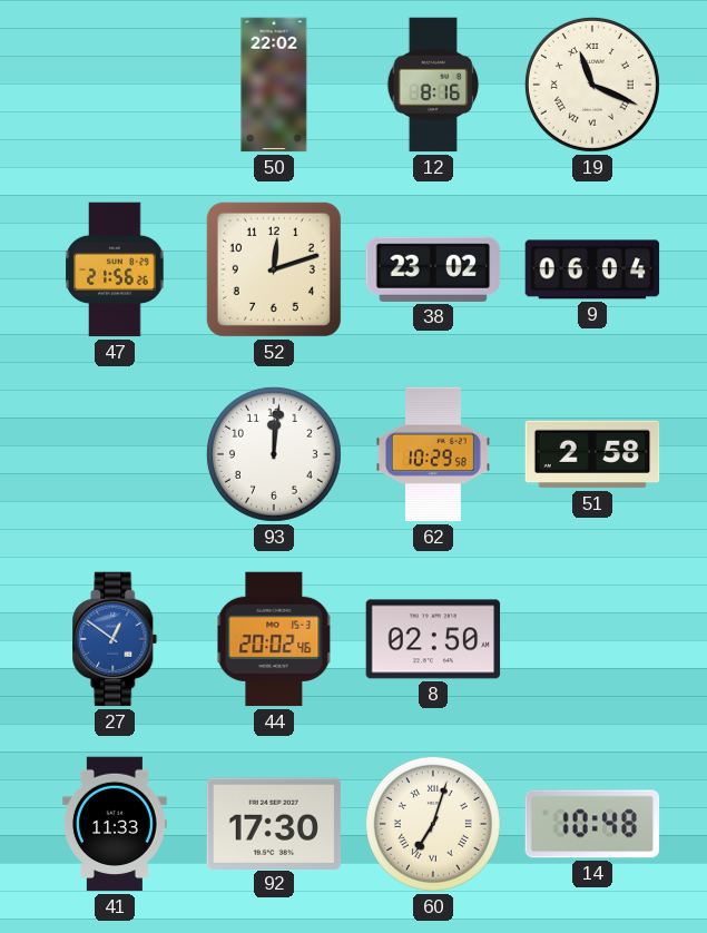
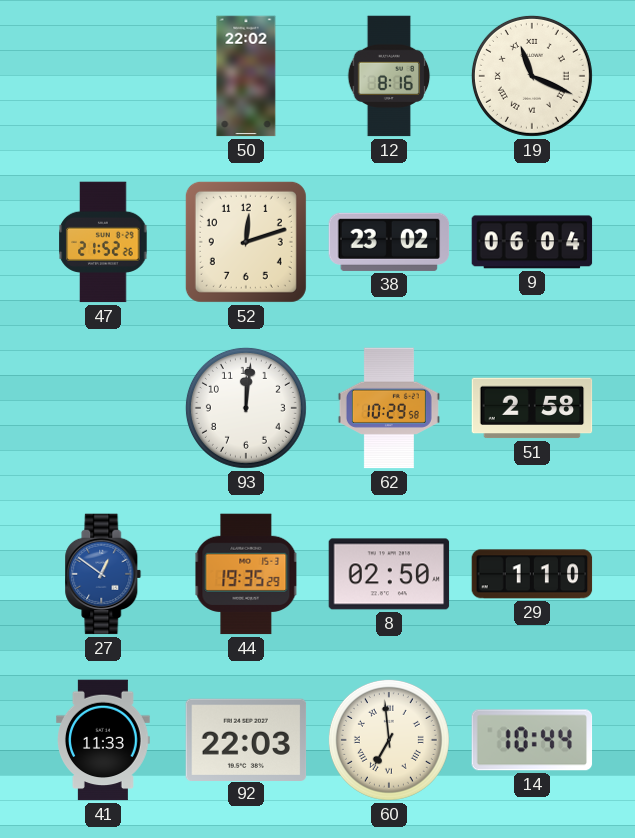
47: 21:56 -> 21:52 (103, 242)
44: 20:02 -> 19:35 (246, 574)
29: none -> 1:10 (532, 574)
92: 17:30 -> 22:03 (246, 739)
60: 7:03 -> 6:59 (389, 740)
14: 10:48 -> 10:44 (532, 740)
